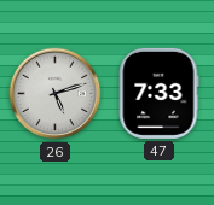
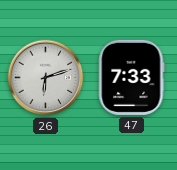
26: 5:12 -> 6:12 (46, 78)
